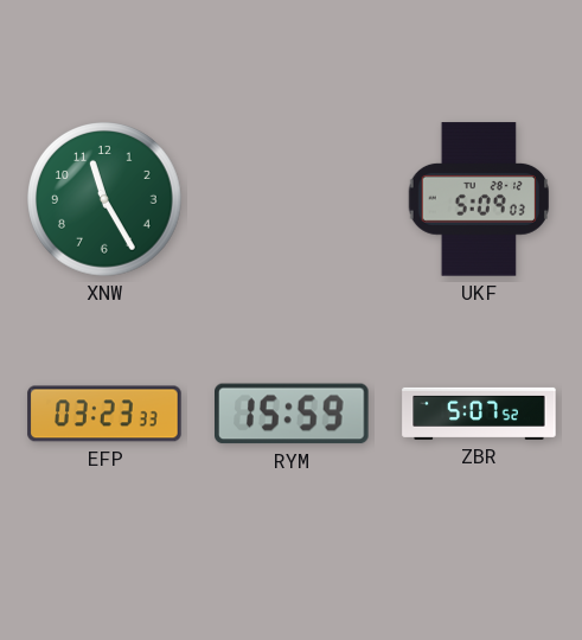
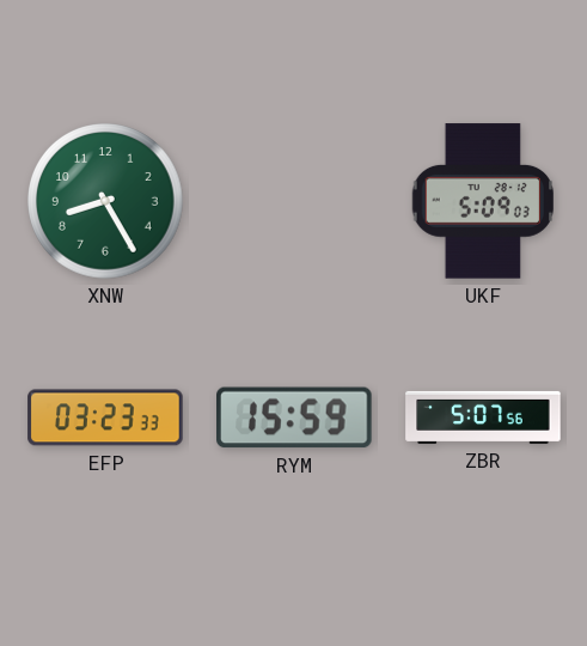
XNW: 11:25 -> 8:25 (105, 201)
ZBR: 5:07:52 -> 5:07:56 (483, 418)
